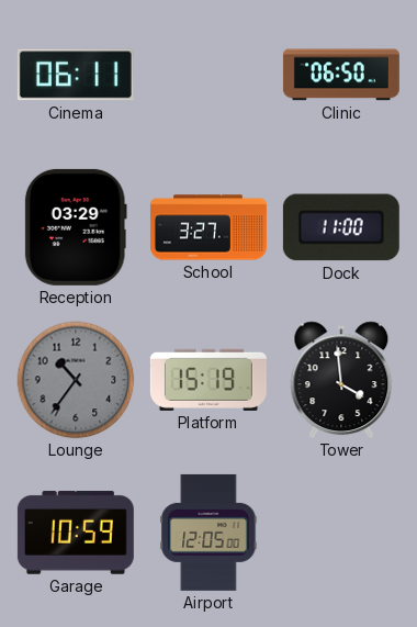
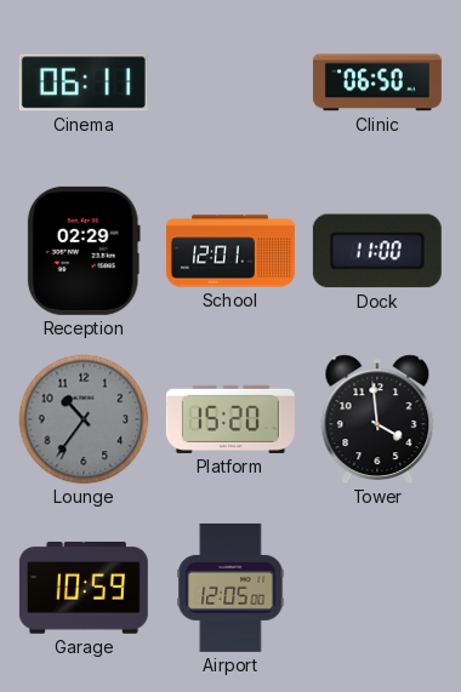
Reception: 03:29 -> 02:29 (84, 251)
School: 3:27 -> 12:01 (231, 251)
Platform: 15:19 -> 15:20 (231, 419)
